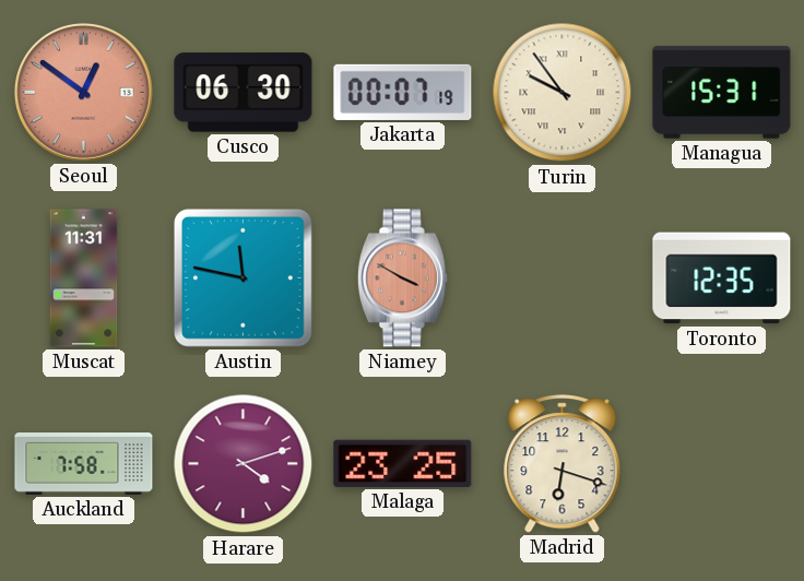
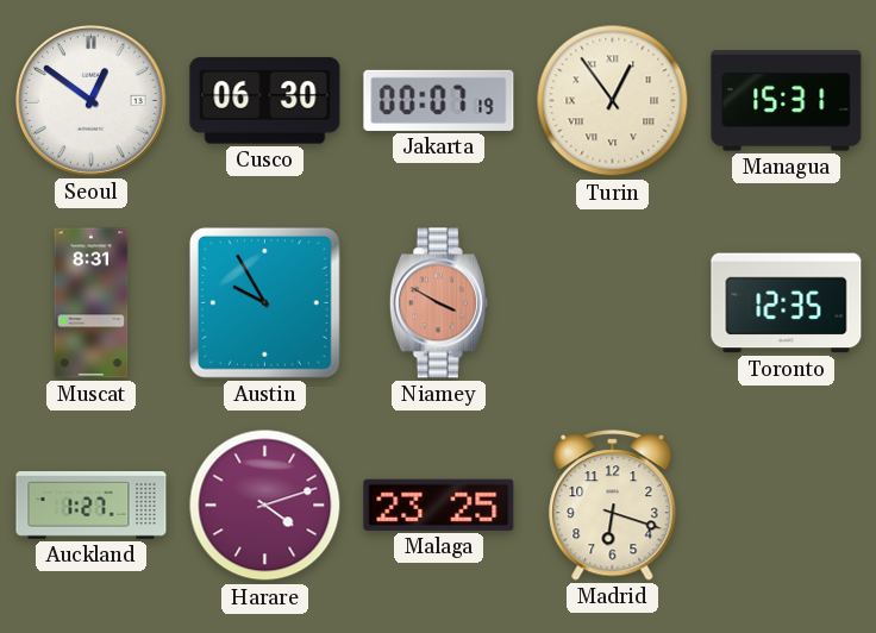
Seoul dial: salmon -> white (92, 101)
Turin: 9:54 -> 12:54 (613, 101)
Muscat: 11:31 -> 8:31 (92, 303)
Austin: 11:47 -> 9:55 (264, 302)
Auckland: 7:58 -> 1:27 (92, 506)
